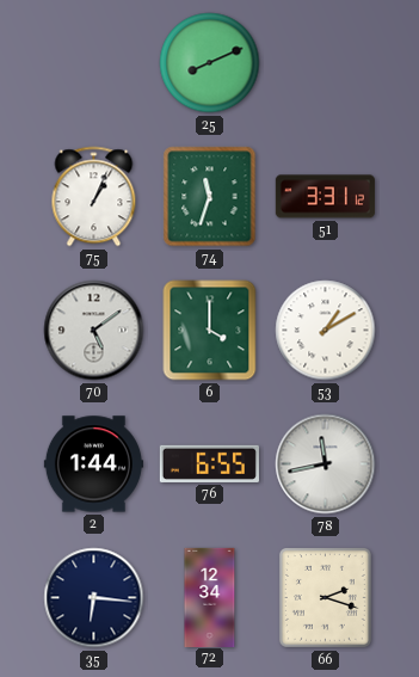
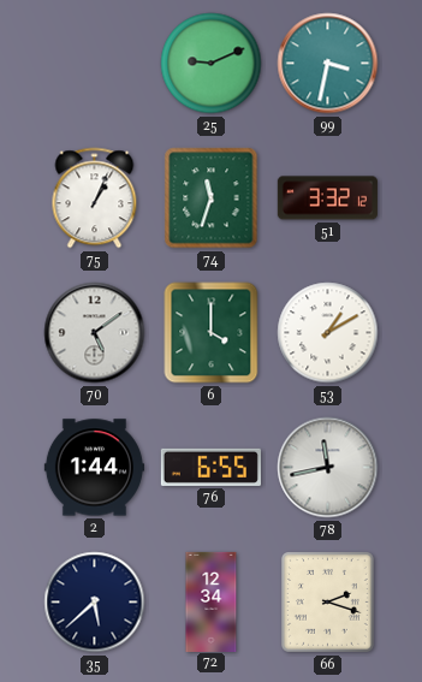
25: 8:11 -> 9:11 (212, 64)
99: none -> 3:32 (328, 64)
51: 3:31 -> 3:32 (327, 198)
35: 6:16 -> 5:38 (95, 603)
